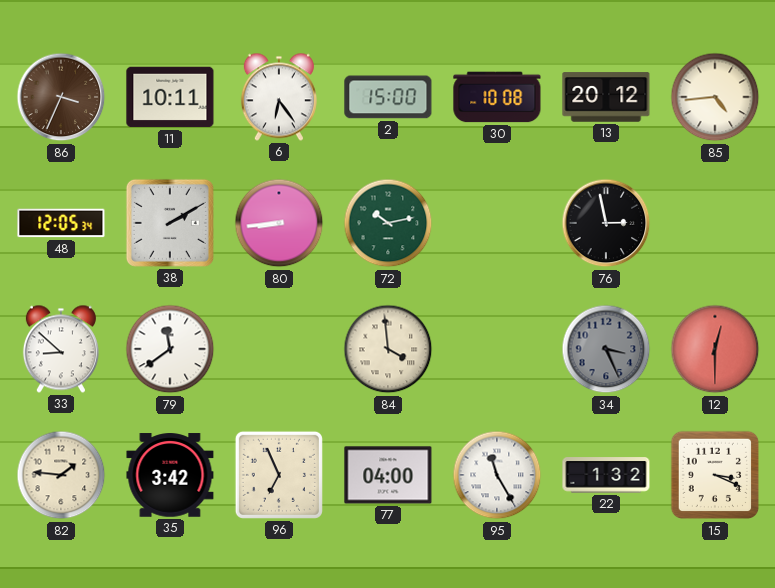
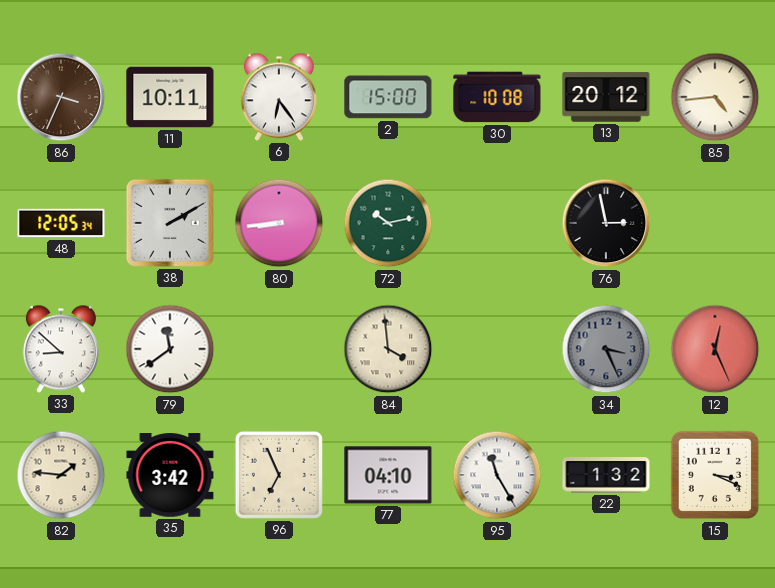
12: 12:30 -> 12:26 (715, 349)
77: 04:00 -> 04:10 (388, 475)
